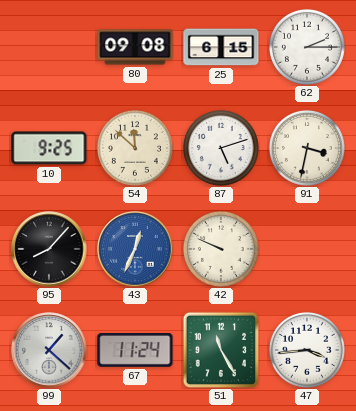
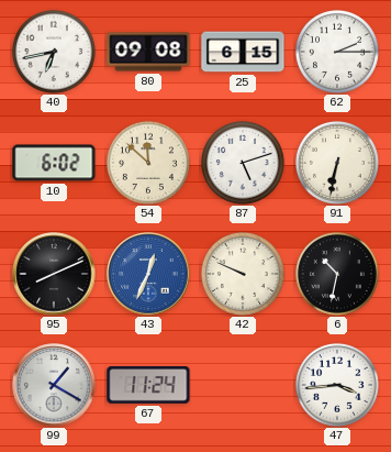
40: none -> 6:43 (54, 52)
10: 9:25 -> 6:02 (54, 163)
91: 3:32 -> 6:32 (337, 163)
95: 8:07 -> 8:11 (54, 274)
6: none -> 10:32 (337, 274)
99: 1:22 -> 1:20 (54, 385)
51: 11:25 -> none (221, 350)
